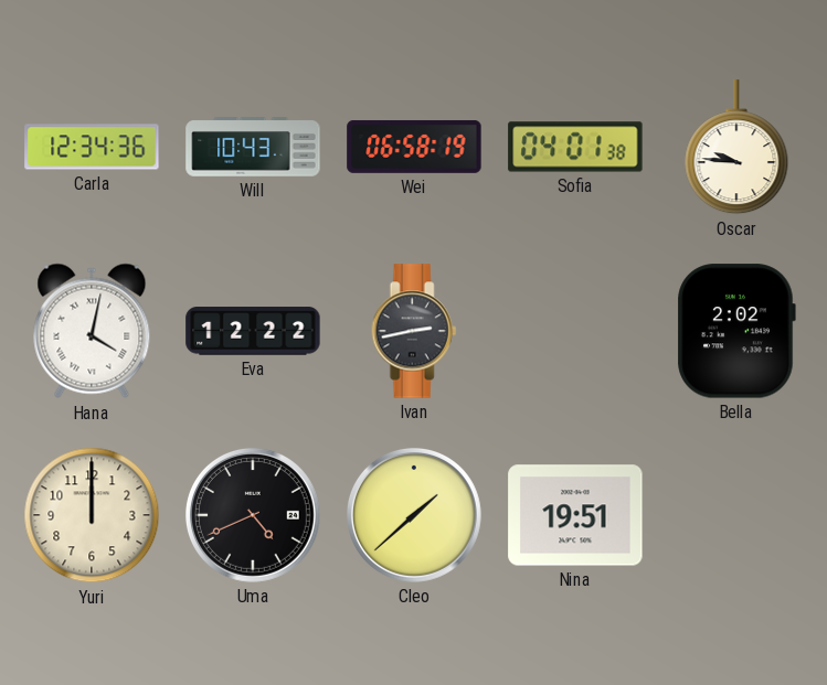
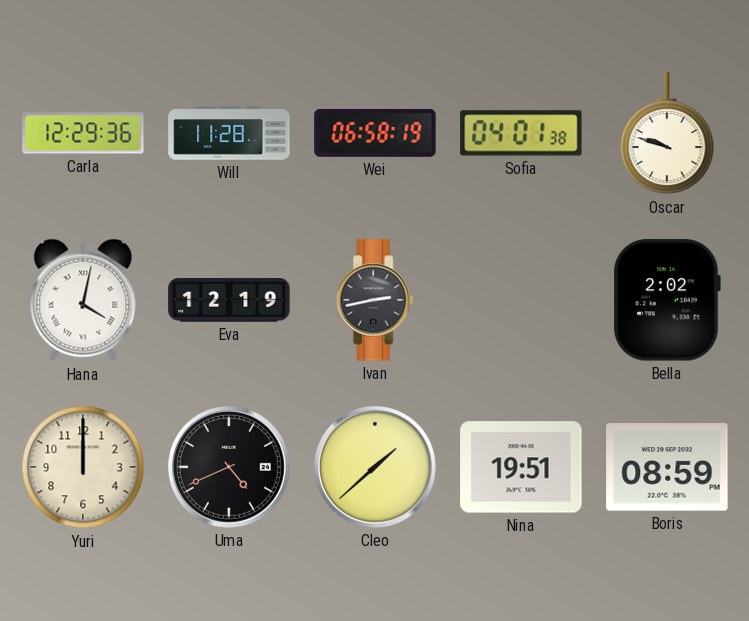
Carla: 12:34 -> 12:29 (83, 133)
Will: 10:43 -> 11:28 (229, 133)
Oscar: 9:46 -> 9:48 (667, 134)
Eva: 12:22 -> 12:19 (229, 300)
Boris: none -> 08:59 (667, 467)
